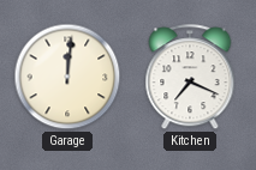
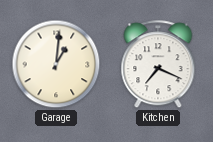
Garage: 12:01 -> 1:01 (56, 64)
